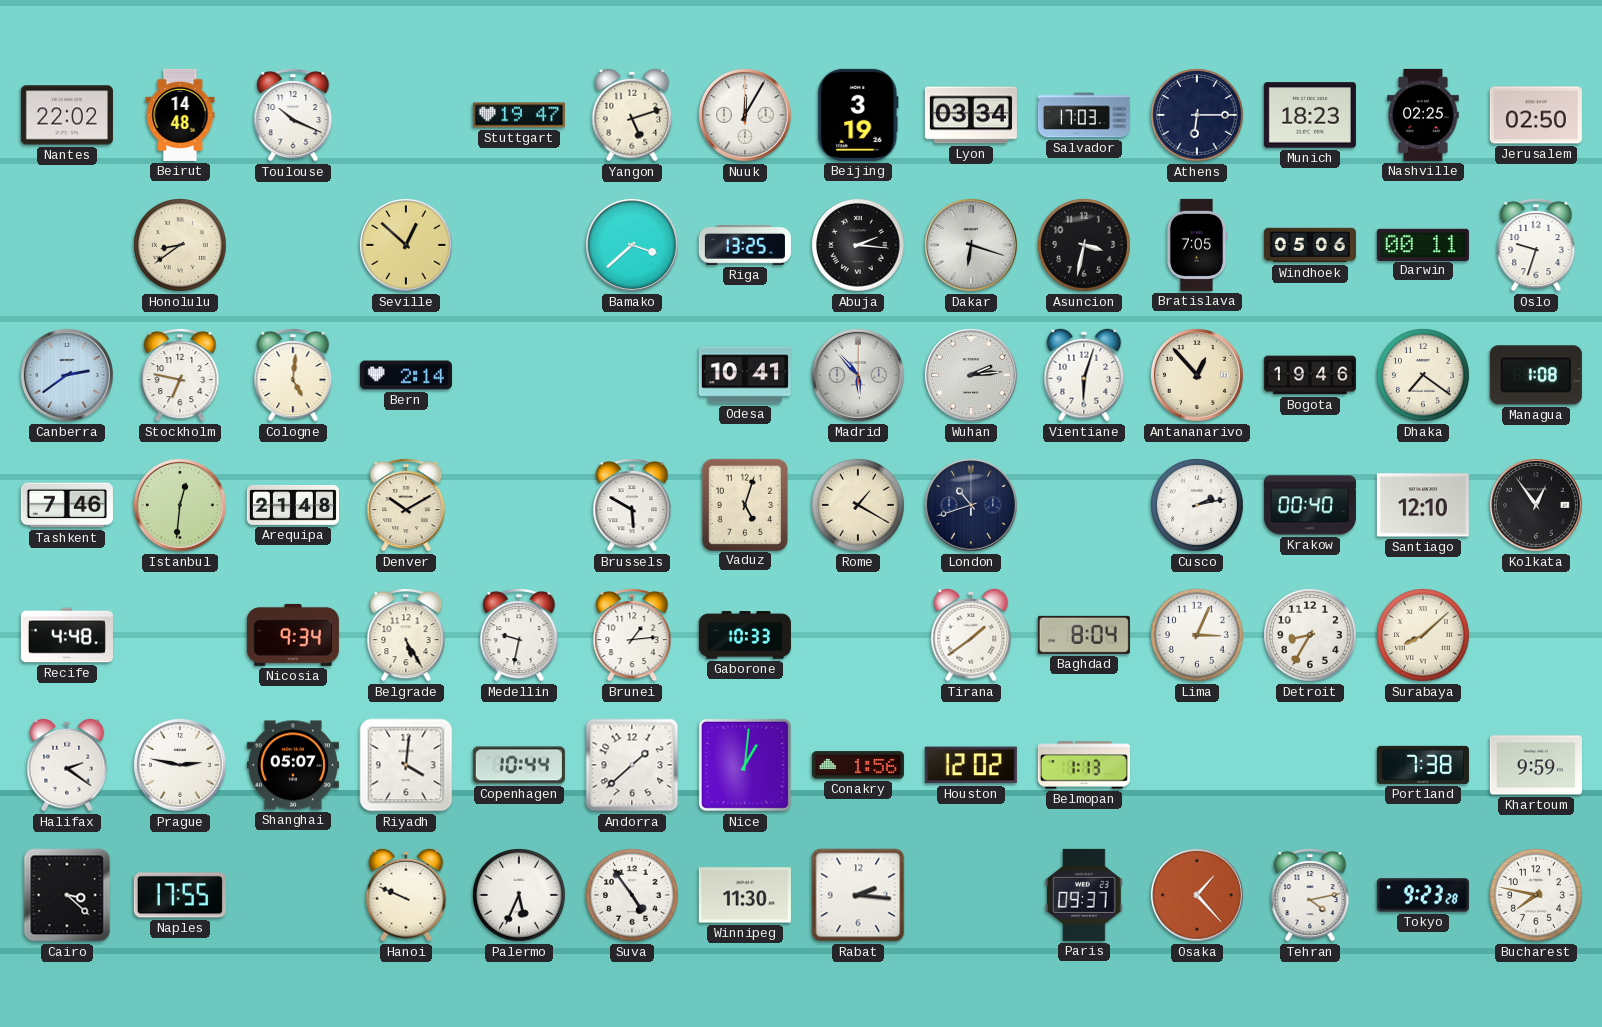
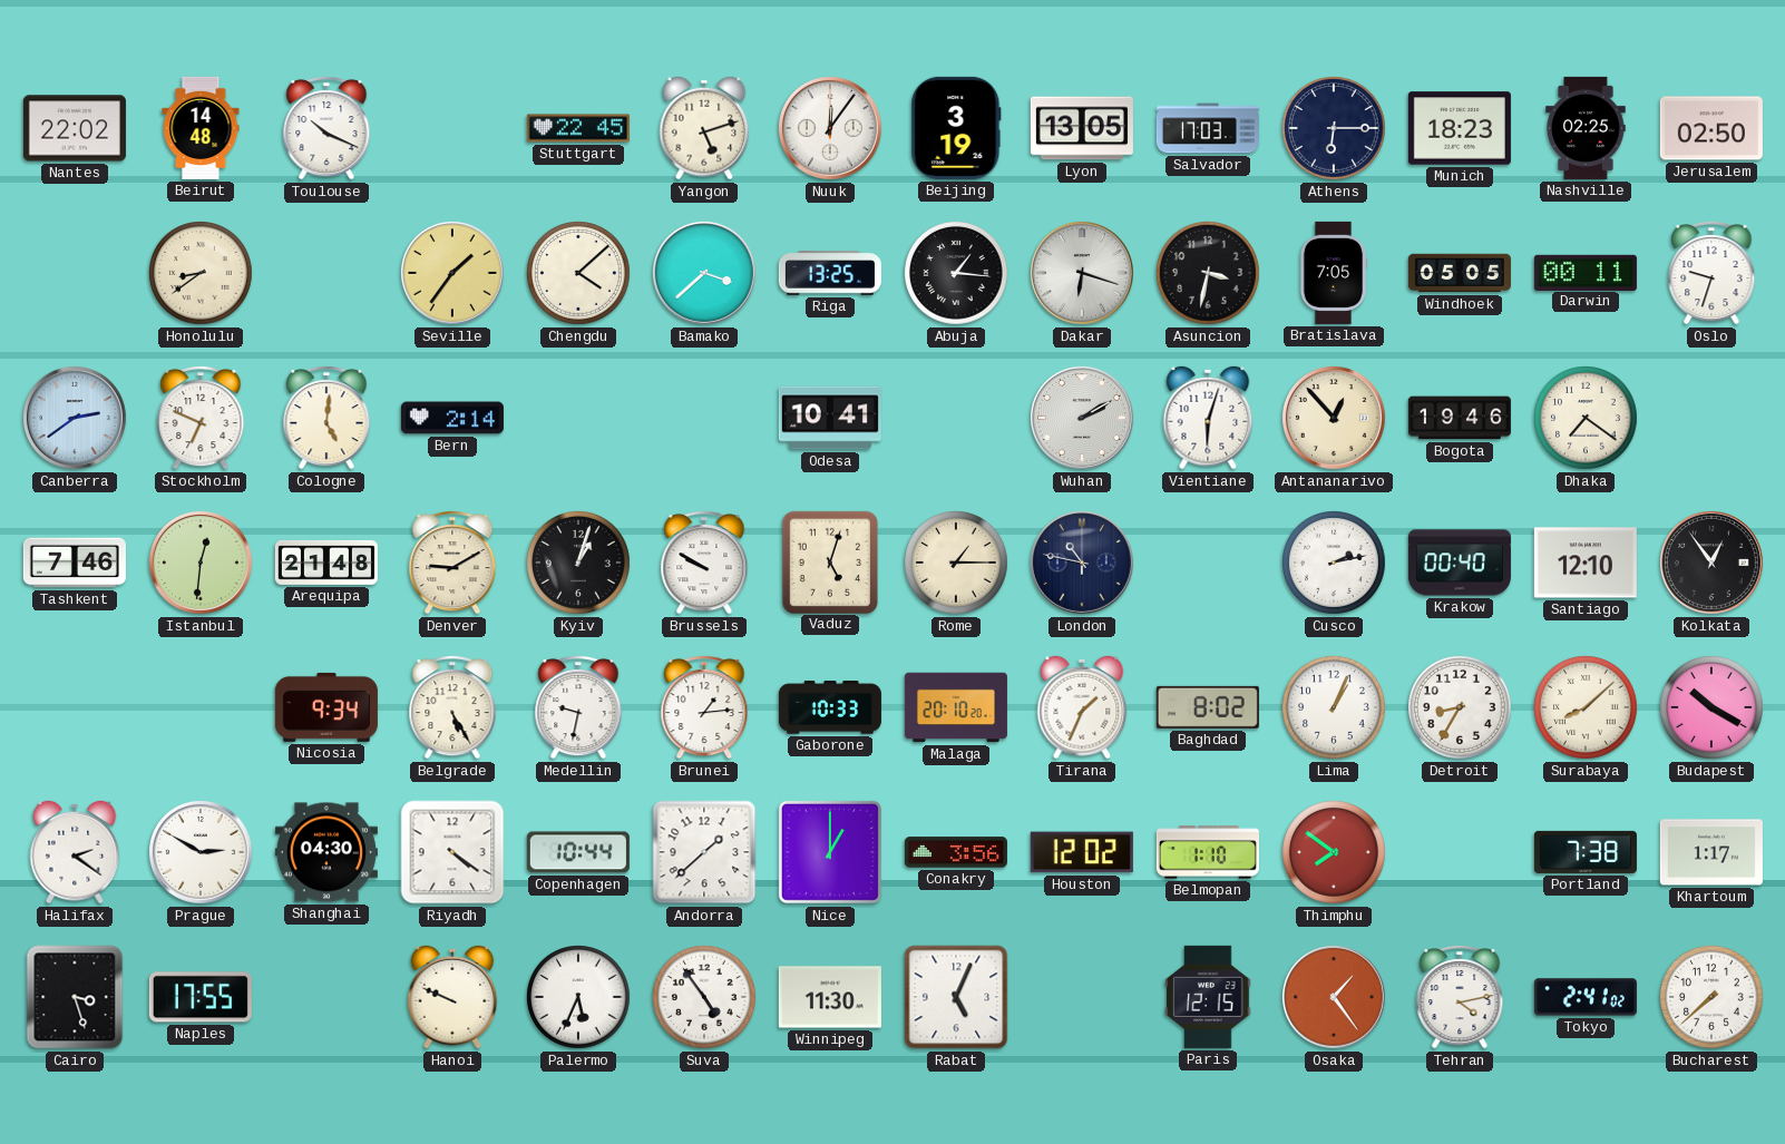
Stuttgart: 19:47 -> 22:45 (578, 128)
Nuuk: 12:05 -> 12:06 (830, 128)
Lyon: 03:34 -> 13:05 (1082, 128)
Seville: 12:52 -> 1:36 (452, 273)
Chengdu: none -> 4:08 (579, 274)
Abuja: 2:16 -> 1:16 (957, 274)
Windhoek: 05:06 -> 05:05 (1460, 273)
Stockholm: 6:47 -> 6:49 (201, 419)
Madrid: 5:53 -> none (858, 375)
Wuhan: 2:14 -> 2:10 (1082, 418)
Managua: 1:08 -> none (1536, 375)
Denver: 10:10 -> 9:10 (452, 564)
Kyiv: none -> 1:03 (579, 564)
Brussels: 5:50 -> 9:50 (704, 564)
Rome: 1:20 -> 1:15 (957, 564)
London: 10:42 -> 10:47 (1082, 563)
Recife: 4:48 -> none (67, 635)
Malaga: none -> 20:10 (956, 707)
Tirana: 1:39 -> 1:34 (1082, 707)
Baghdad: 8:04 -> 8:02 (1208, 707)
Lima: 3:04 -> 1:04 (1335, 708)
Budapest: none -> 10:20 (1713, 708)
Prague: 2:47 -> 2:50 (201, 852)
Shanghai: 05:07 -> 04:30 (326, 852)
Riyadh: 4:01 -> 4:21 (452, 852)
Nice: 1:01 -> 1:00 (830, 852)
Conakry: 1:56 -> 3:56 (956, 852)
Belmopan: 1:13 -> 1:10 (1208, 852)
Thimphu: none -> 7:51 (1335, 853)
Khartoum: 9:59 -> 1:17 (1711, 852)
Cairo: 3:22 -> 3:27 (75, 997)
Rabat: 2:16 -> 5:04 (956, 997)
Paris: 09:37 -> 12:15 (1208, 997)
Osaka: 1:23 -> 1:24 (1334, 997)
Tokyo: 9:23 -> 2:41 (1586, 997)
Bucharest: 7:47 -> 7:38 (1713, 998)
